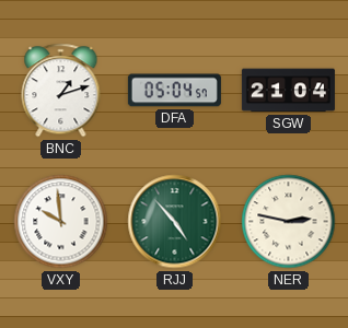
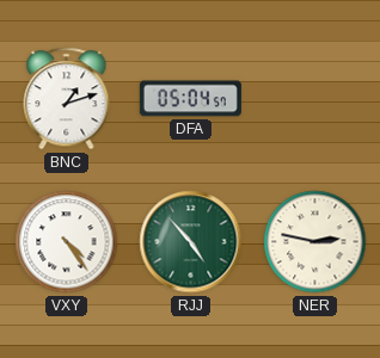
SGW: 21:04 -> none (288, 91)
VXY: 9:59 -> 4:24 (67, 242)
